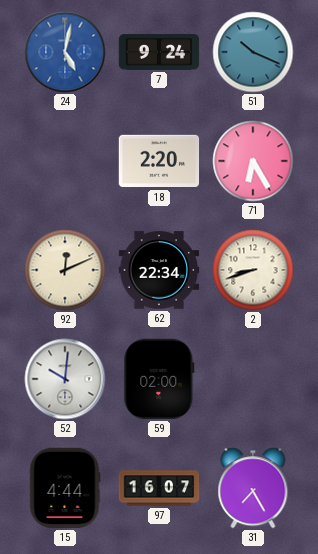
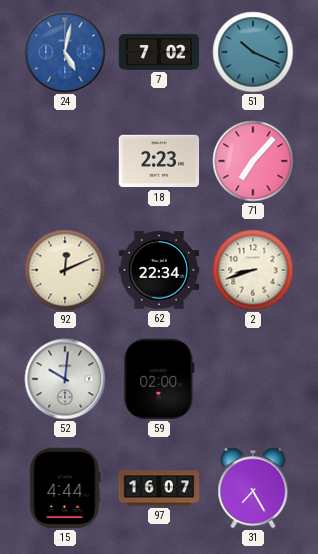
7: 9:24 -> 7:02 (159, 52)
18: 2:20 -> 2:23 (159, 161)
71: 6:25 -> 7:07 (253, 161)
